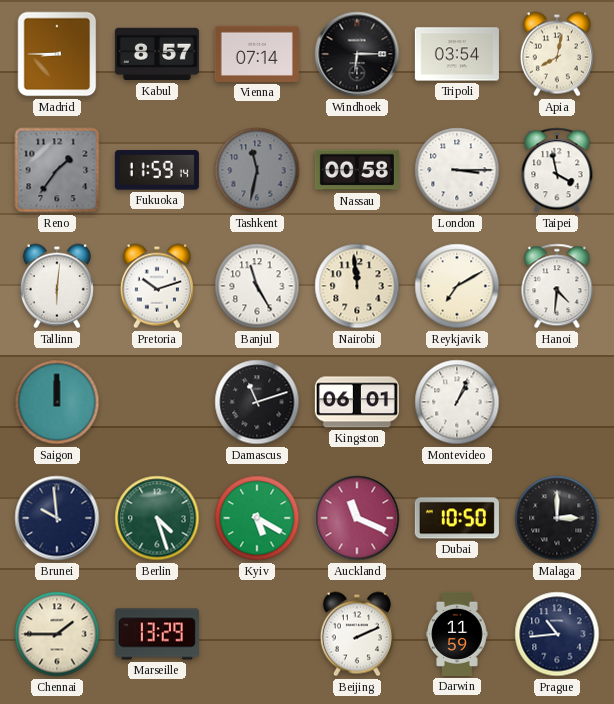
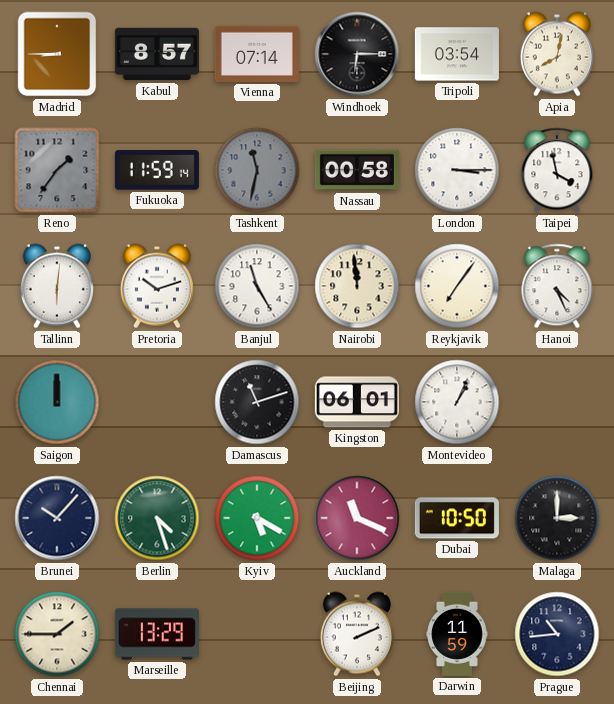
Reykjavik: 7:10 -> 7:06 (457, 286)
Hanoi: 4:31 -> 4:26 (557, 286)
Brunei: 9:59 -> 10:07 (57, 518)
